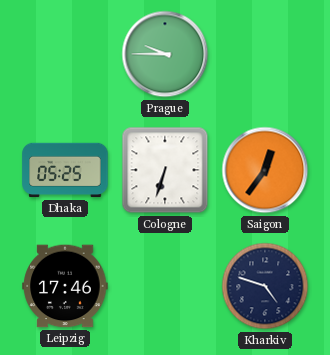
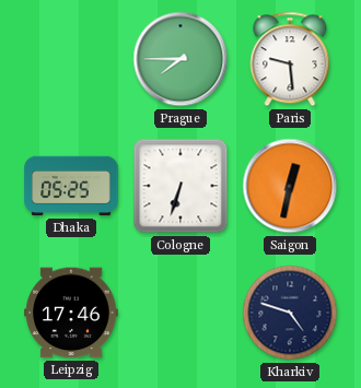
Prague: 9:45 -> 7:45 (180, 59)
Paris: none -> 9:29 (290, 59)
Saigon: 12:36 -> 12:32 (290, 186)
